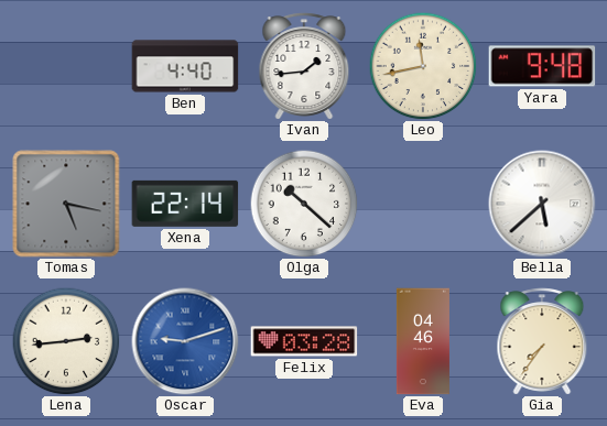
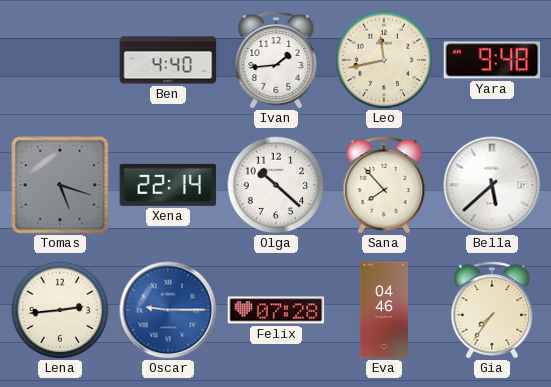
Tomas: 5:17 -> 5:18 (60, 185)
Sana: none -> 7:53 (384, 185)
Oscar: 9:12 -> 9:15 (168, 310)
Felix: 03:28 -> 07:28 (276, 310)
